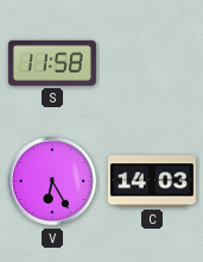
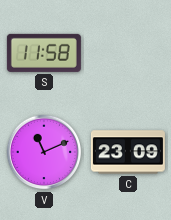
V: 6:25 -> 11:11 (44, 152)
C: 14:03 -> 23:09 (128, 152)
